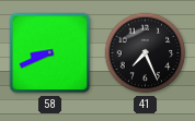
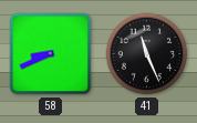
41: 7:26 -> 11:26 (147, 54)
